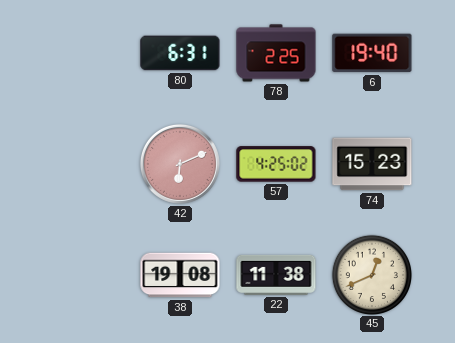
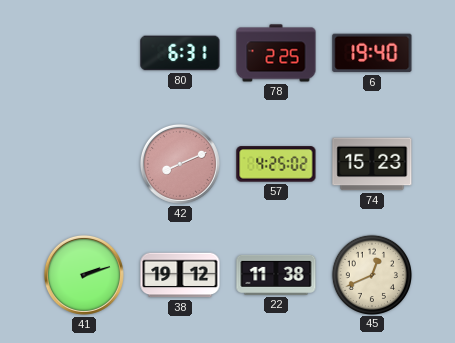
42: 6:11 -> 8:11 (180, 164)
41: none -> 2:12 (84, 275)
38: 19:08 -> 19:12 (180, 275)
